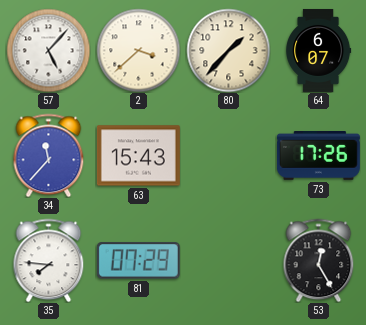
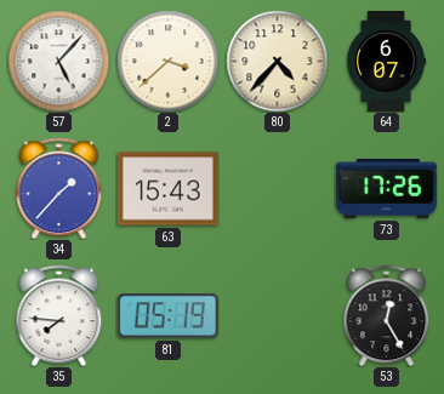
80: 1:37 -> 4:37 (277, 61)
34: 11:37 -> 1:37 (59, 188)
81: 07:29 -> 05:19 (167, 316)
